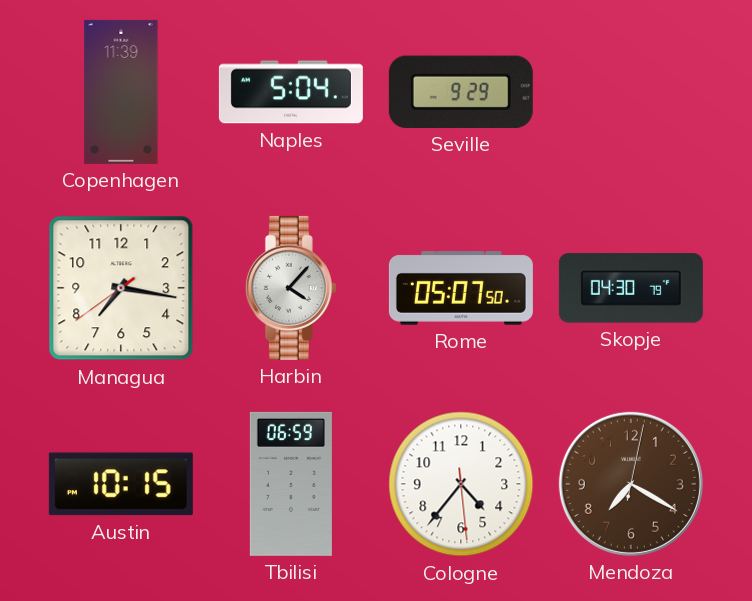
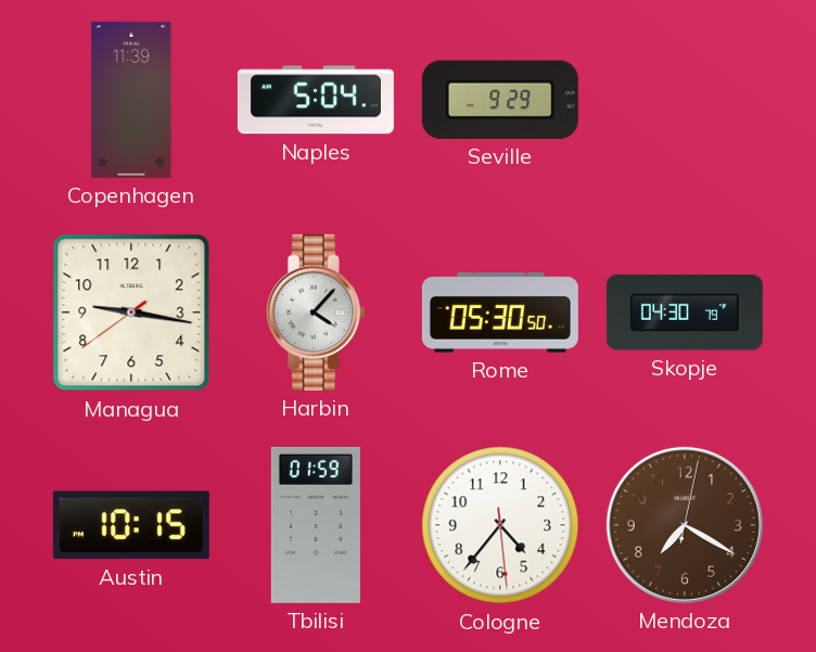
Managua: 7:16 -> 9:16 (131, 312)
Rome: 05:07 -> 05:30 (500, 312)
Tbilisi: 06:59 -> 01:59 (316, 525)
